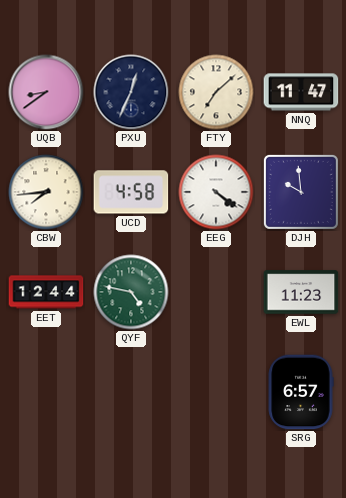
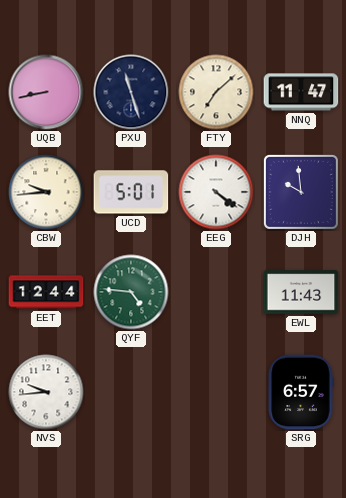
UQB: 8:39 -> 8:43 (46, 92)
PXU: 12:34 -> 11:27 (131, 92)
CBW: 7:44 -> 9:44 (46, 192)
UCD: 4:58 -> 5:01 (131, 192)
QYF: 4:47 -> 4:46 (131, 292)
EWL: 11:23 -> 11:43 (301, 292)
NVS: none -> 9:44 (46, 392)
